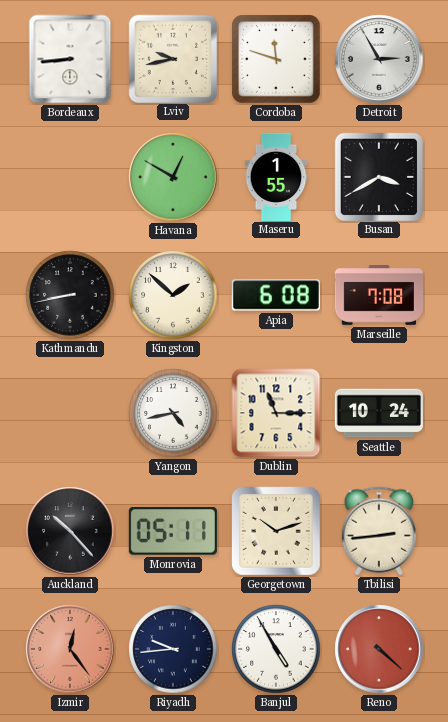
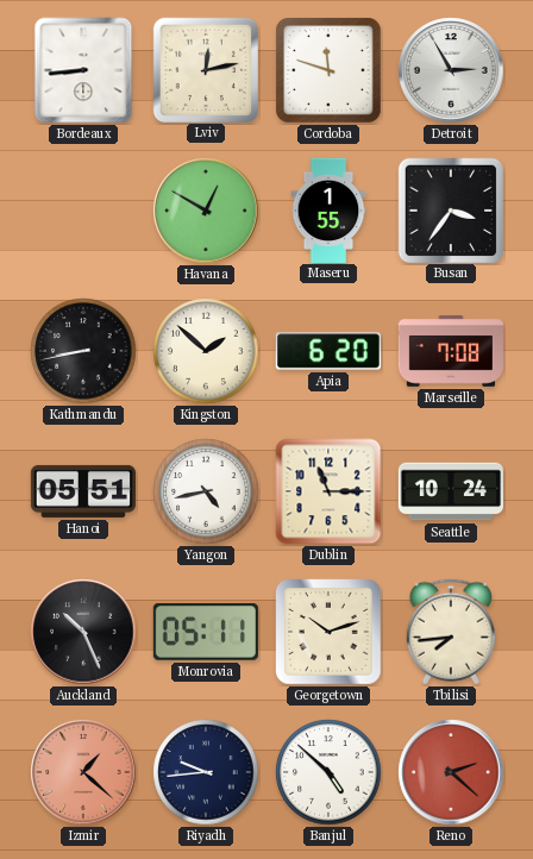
Lviv: 9:43 -> 12:13 (205, 69)
Busan: 3:40 -> 3:36 (450, 209)
Apia: 6:08 -> 6:20 (328, 351)
Hanoi: none -> 05:51 (83, 491)
Auckland: 10:23 -> 10:26 (83, 632)
Tbilisi: 2:44 -> 7:44 (451, 632)
Izmir: 12:24 -> 1:22 (83, 772)
Banjul: 4:55 -> 4:52 (328, 772)
Reno: 4:22 -> 2:22 (451, 772)
